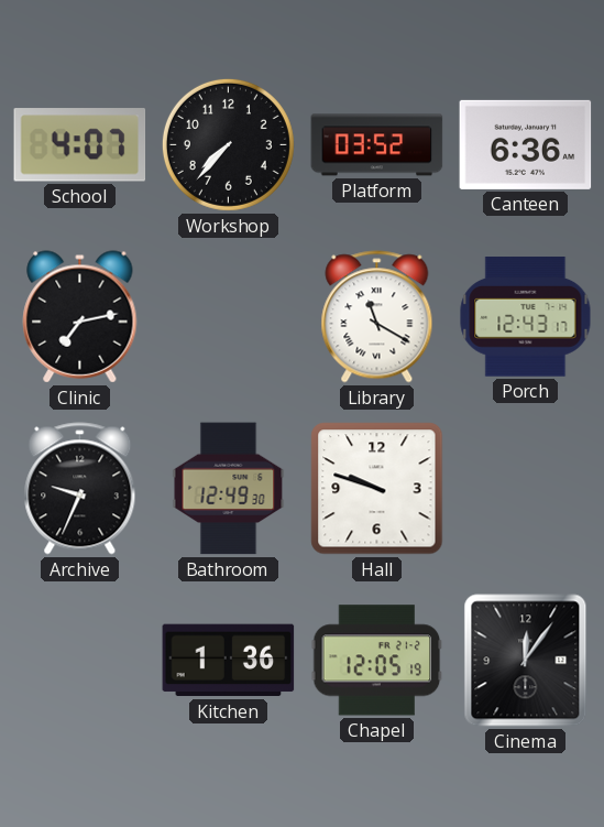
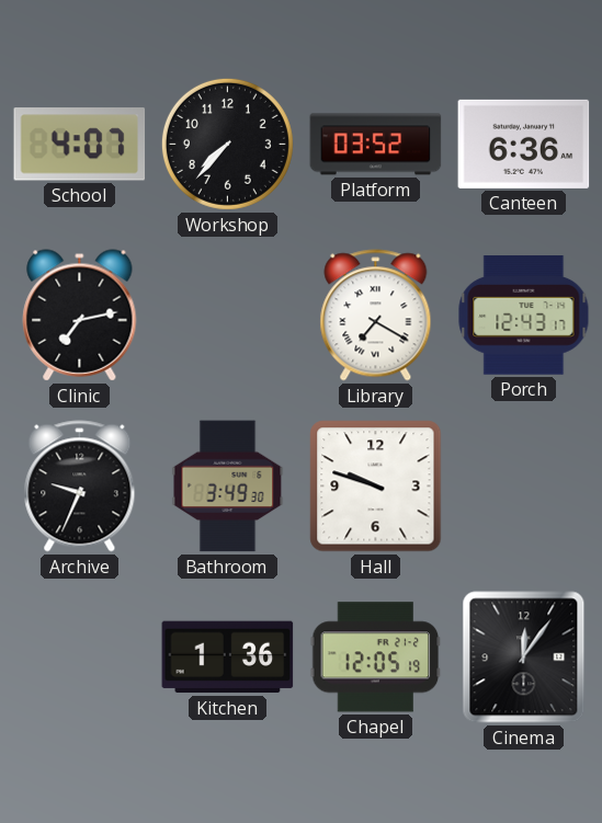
Library: 11:20 -> 7:20 (376, 316)
Bathroom: 12:49 -> 3:49 (228, 487)
